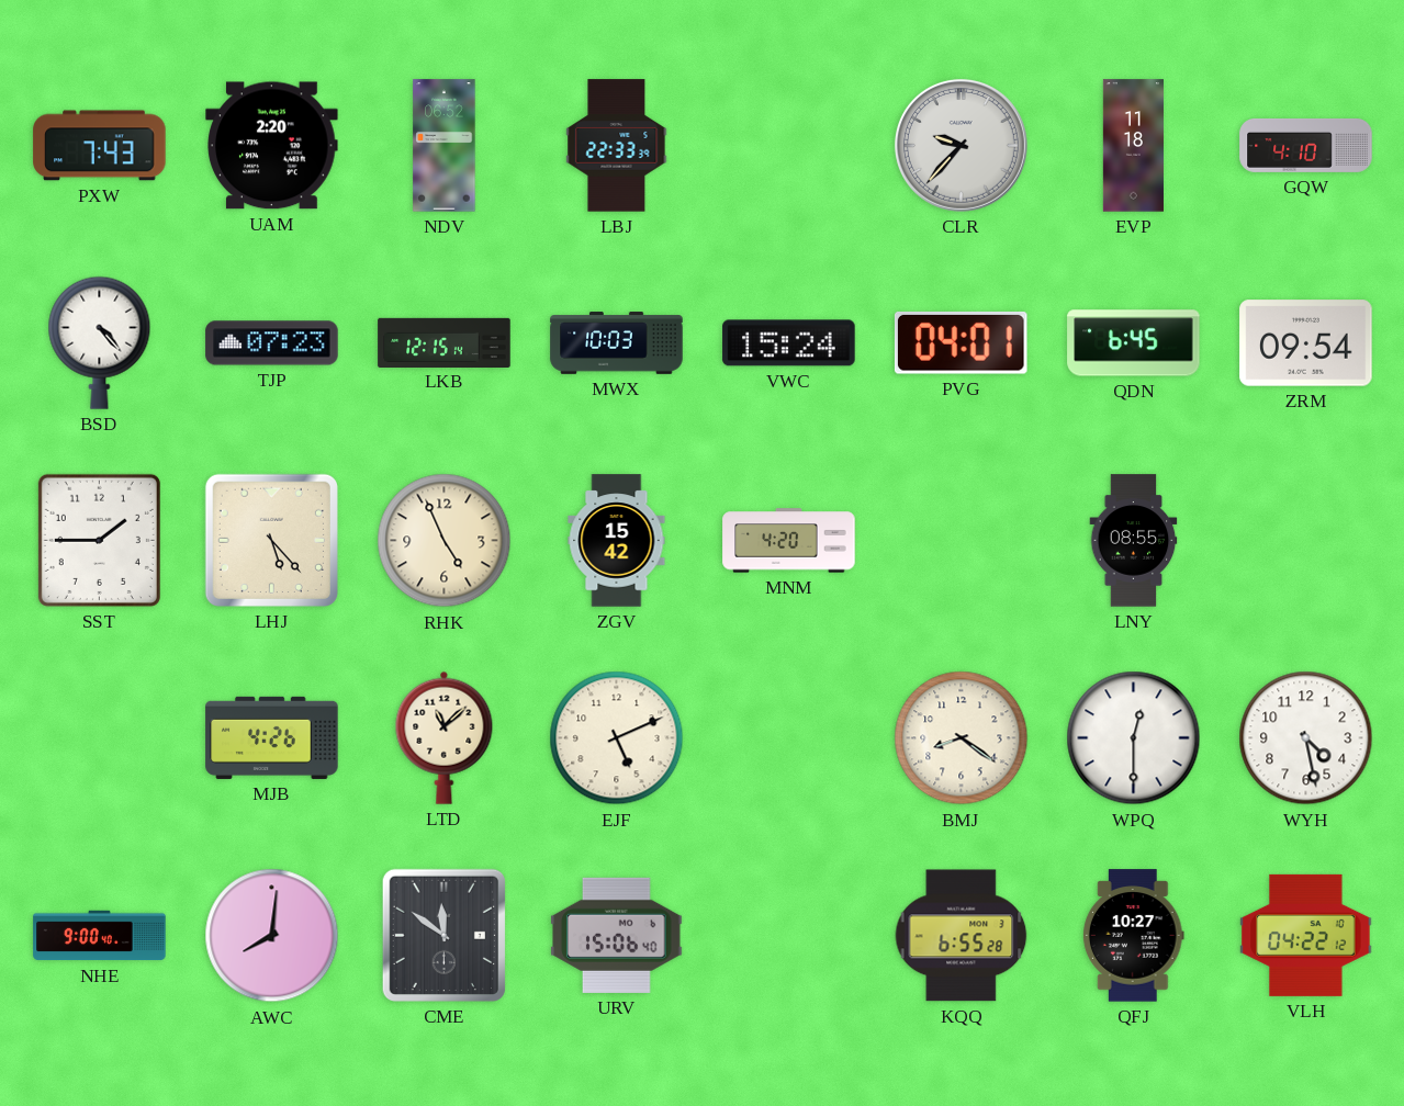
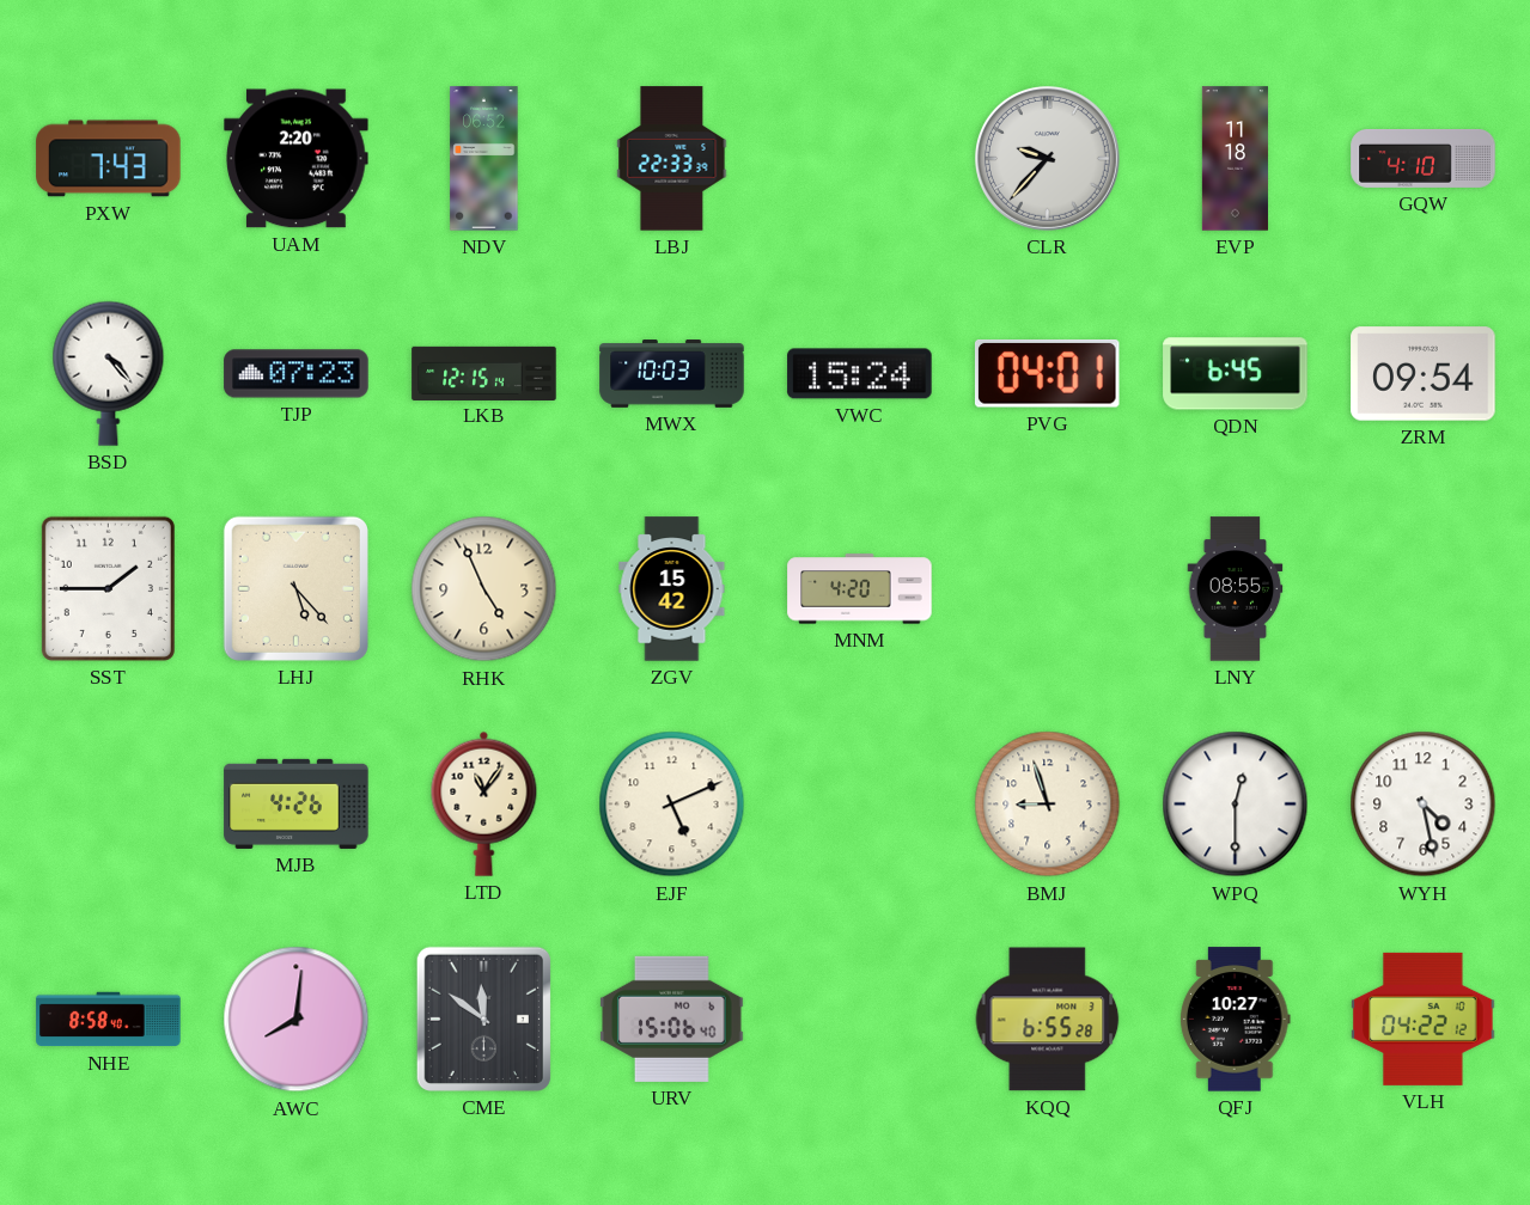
LTD: 11:08 -> 11:06 (484, 803)
BMJ: 8:21 -> 8:57 (1048, 805)
NHE: 9:00 -> 8:58 (109, 1020)
